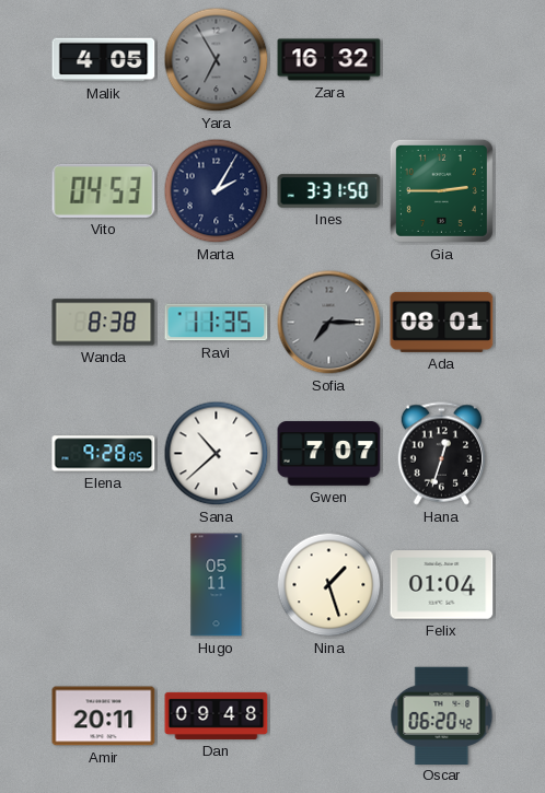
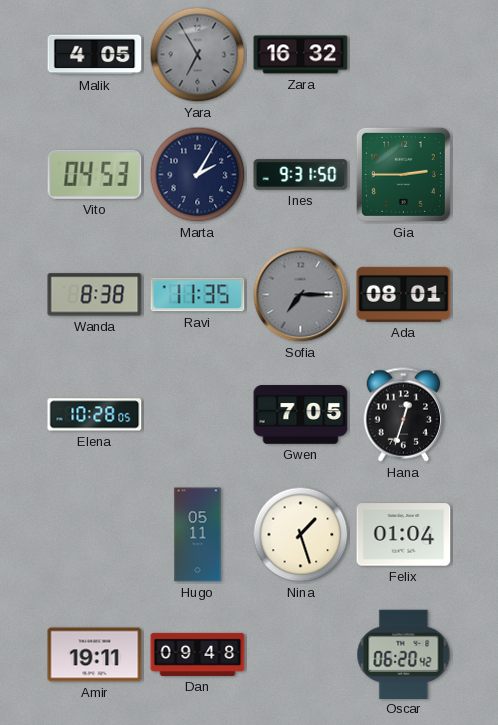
Ines: 3:31 -> 9:31 (301, 175)
Elena: 9:28 -> 10:28 (95, 415)
Sana: 10:38 -> none (217, 454)
Gwen: 7:07 -> 7:05 (301, 415)
Amir: 20:11 -> 19:11 (95, 655)
